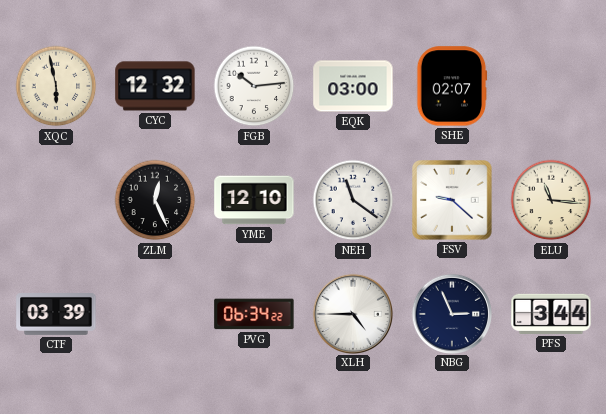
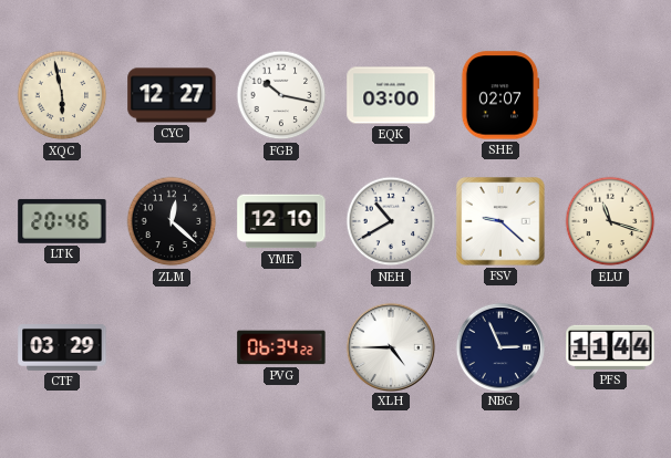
CYC: 12:32 -> 12:27 (172, 95)
FGB: 10:14 -> 10:17 (281, 95)
LTK: none -> 20:46 (62, 221)
ZLM: 12:26 -> 12:22 (172, 221)
NEH: 11:21 -> 10:40 (391, 221)
ELU: 11:16 -> 11:18 (610, 221)
CTF: 03:39 -> 03:29 (62, 348)
PFS: 3:44 -> 11:44 (610, 347)
